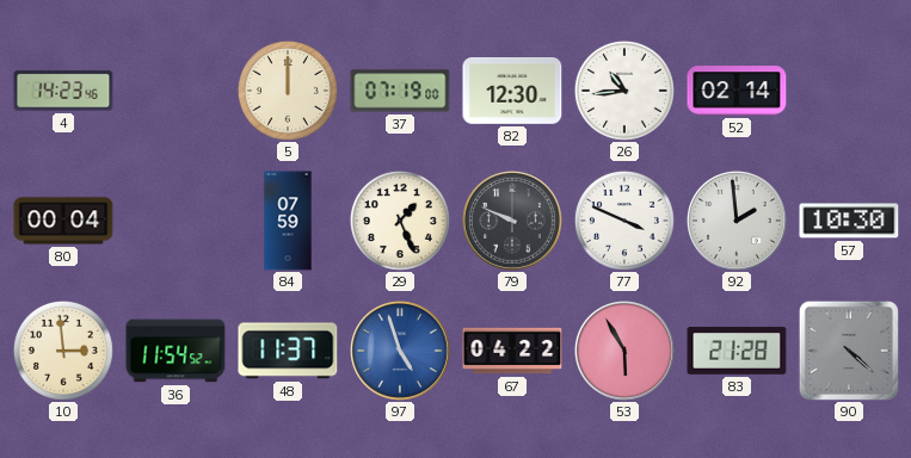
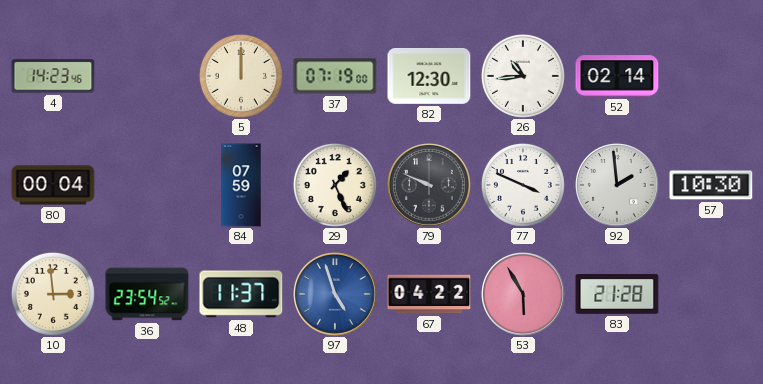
36: 11:54 -> 23:54 (147, 294)
90: 4:22 -> none (849, 351)
